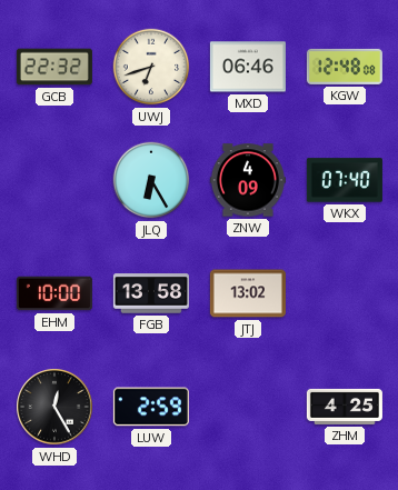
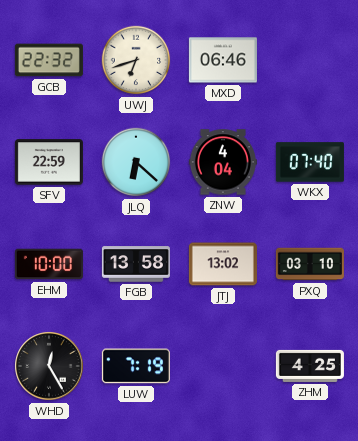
KGW: 12:48 -> none (345, 67)
SFV: none -> 22:59 (49, 162)
JLQ: 6:25 -> 6:22 (136, 162)
ZNW: 4:09 -> 4:04 (223, 162)
PXQ: none -> 03:10 (310, 264)
LUW: 2:59 -> 7:19 (136, 366)
